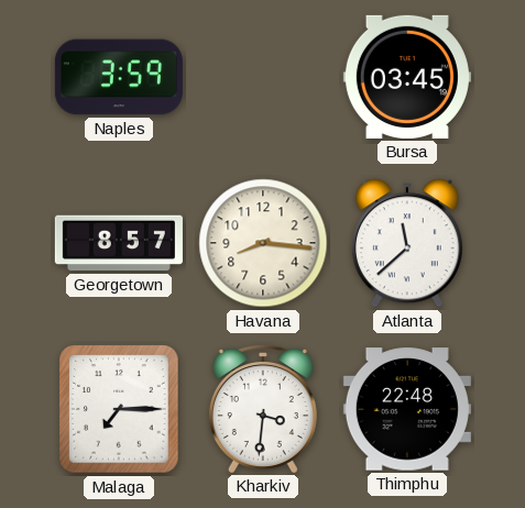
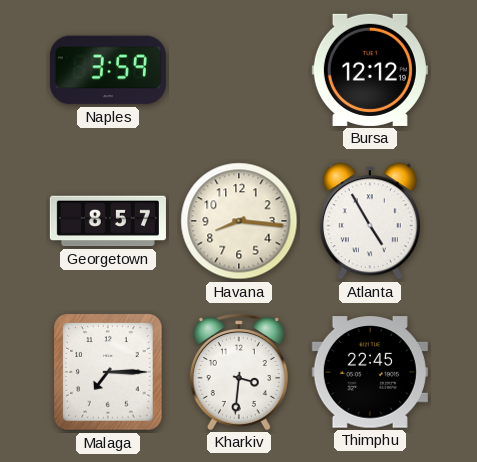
Bursa: 03:45 -> 12:12 (370, 70)
Atlanta: 11:38 -> 4:55 (370, 221)
Thimphu: 22:48 -> 22:45 (370, 372)
